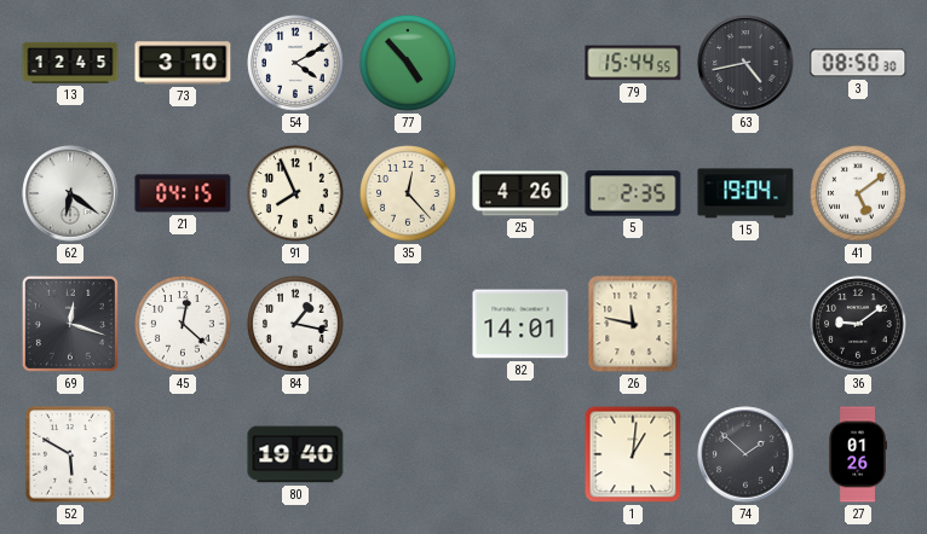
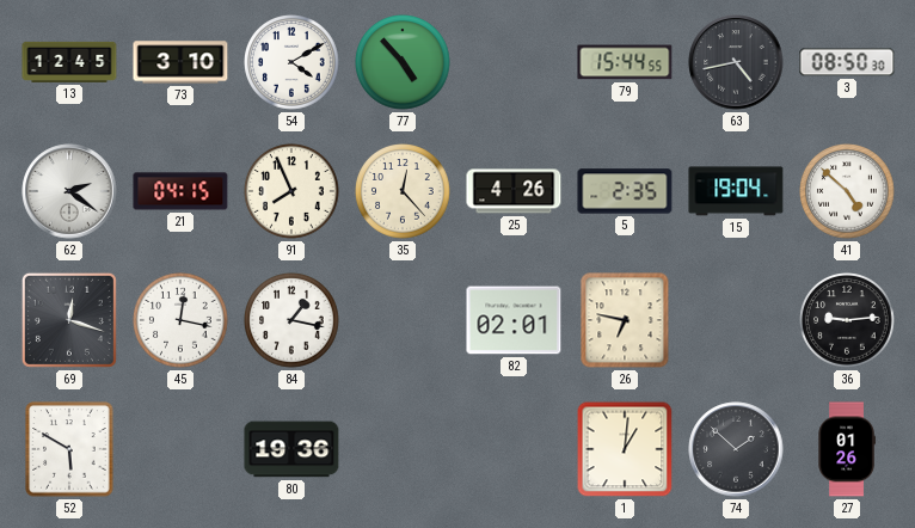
62: 6:21 -> 2:21 (69, 191)
41: 5:09 -> 4:52 (847, 191)
45: 12:22 -> 12:17 (180, 320)
82: 14:01 -> 02:01 (514, 320)
26: 11:47 -> 6:47 (625, 320)
36: 9:09 -> 9:14 (847, 320)
80: 19:40 -> 19:36 (291, 449)
